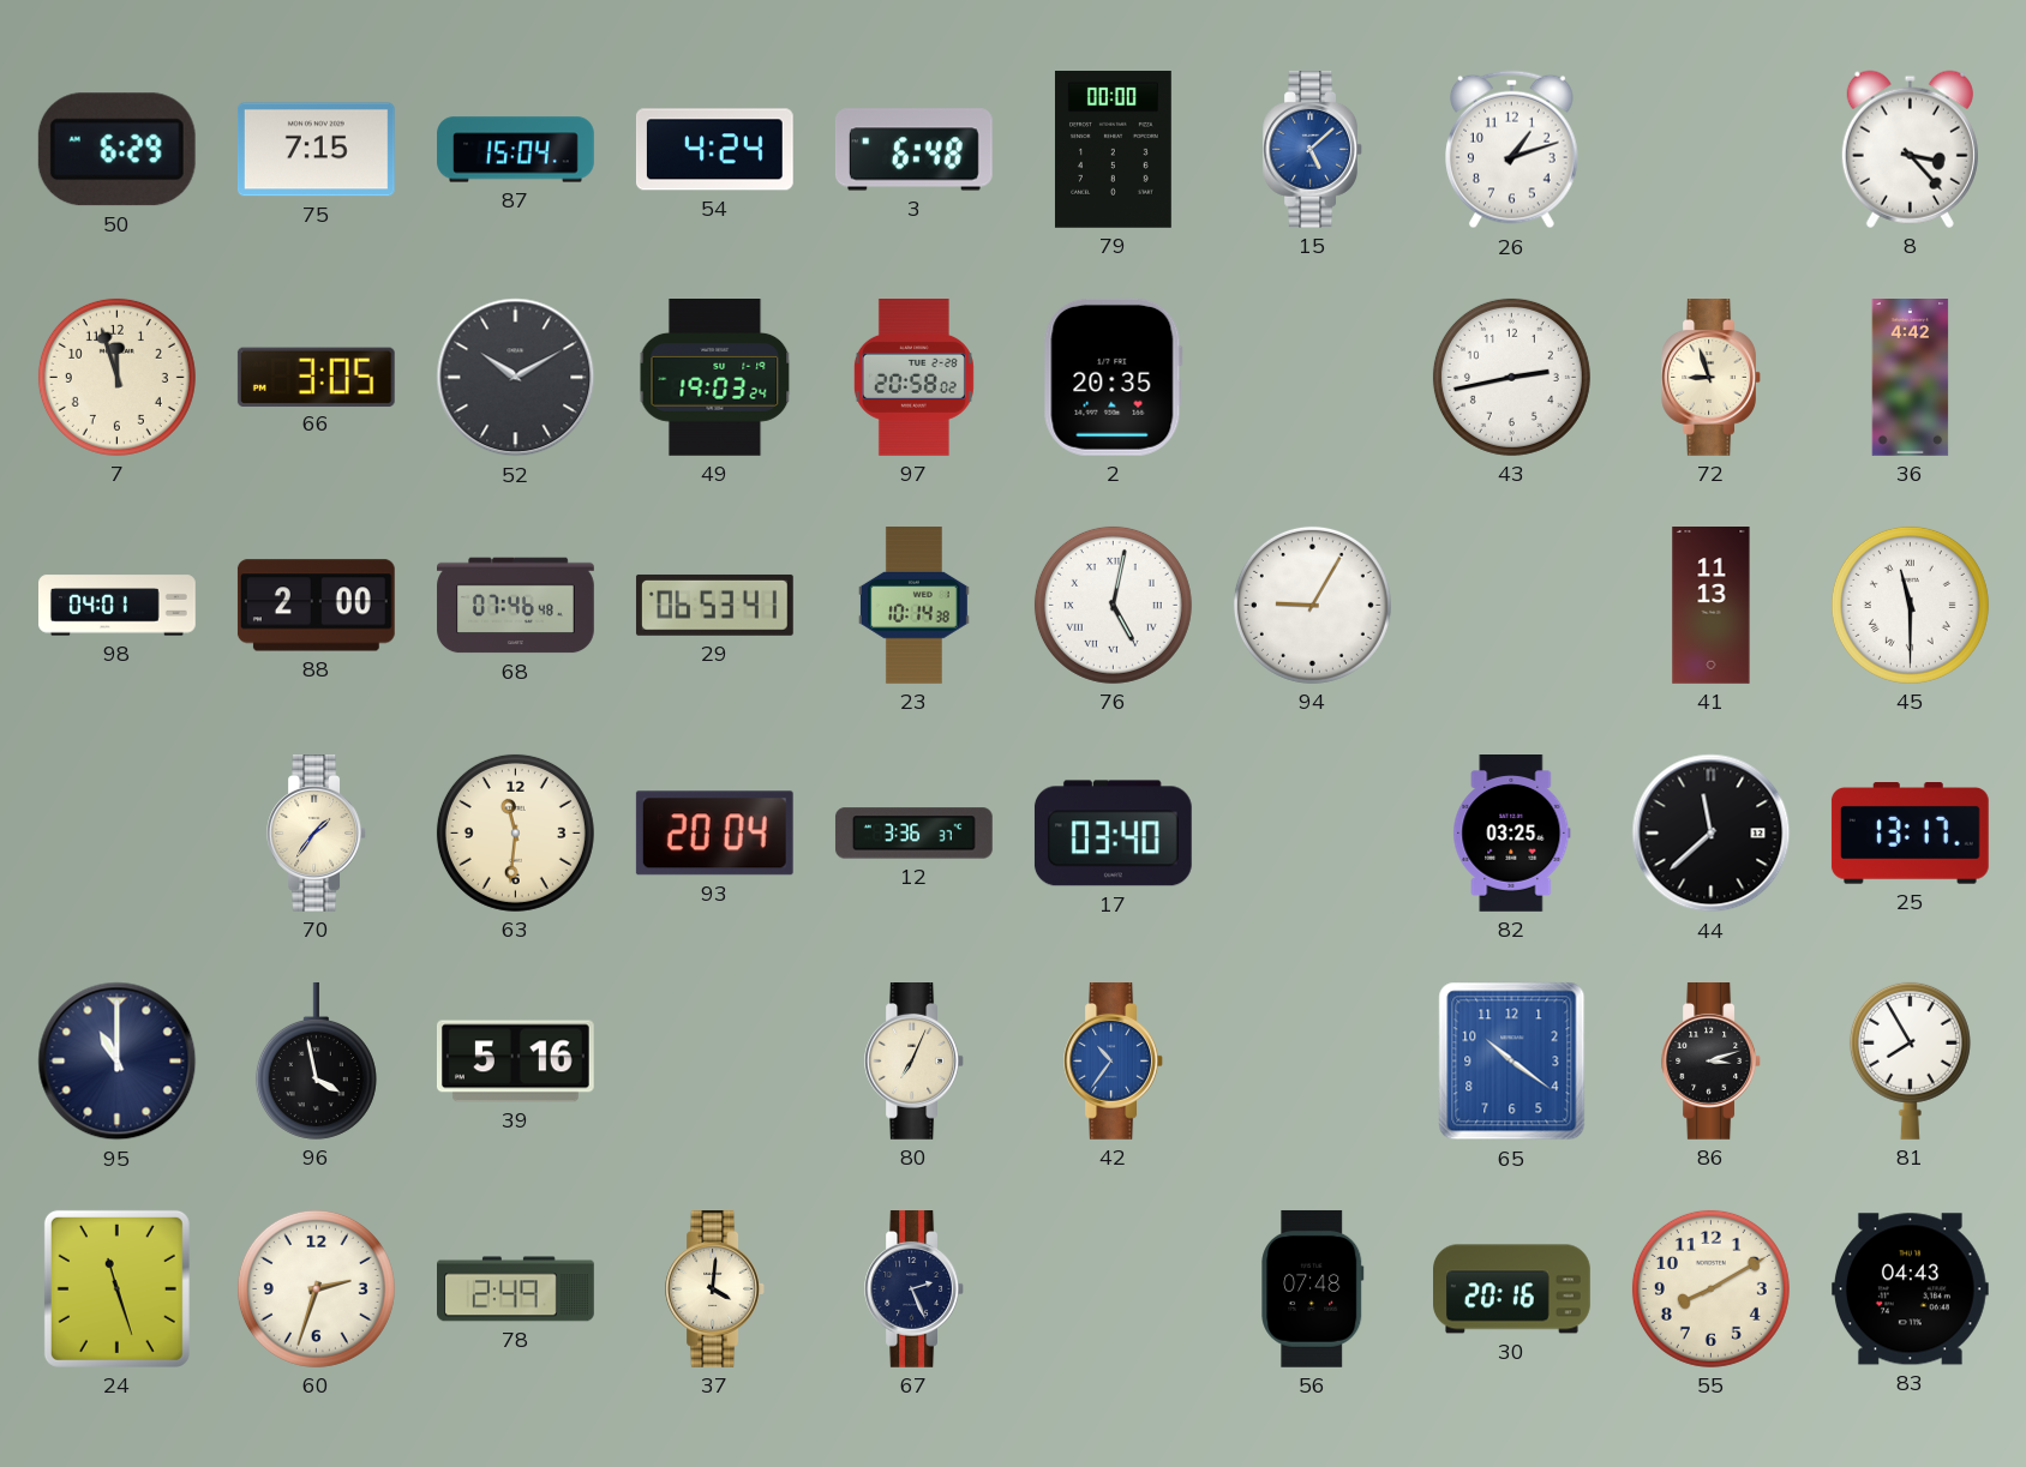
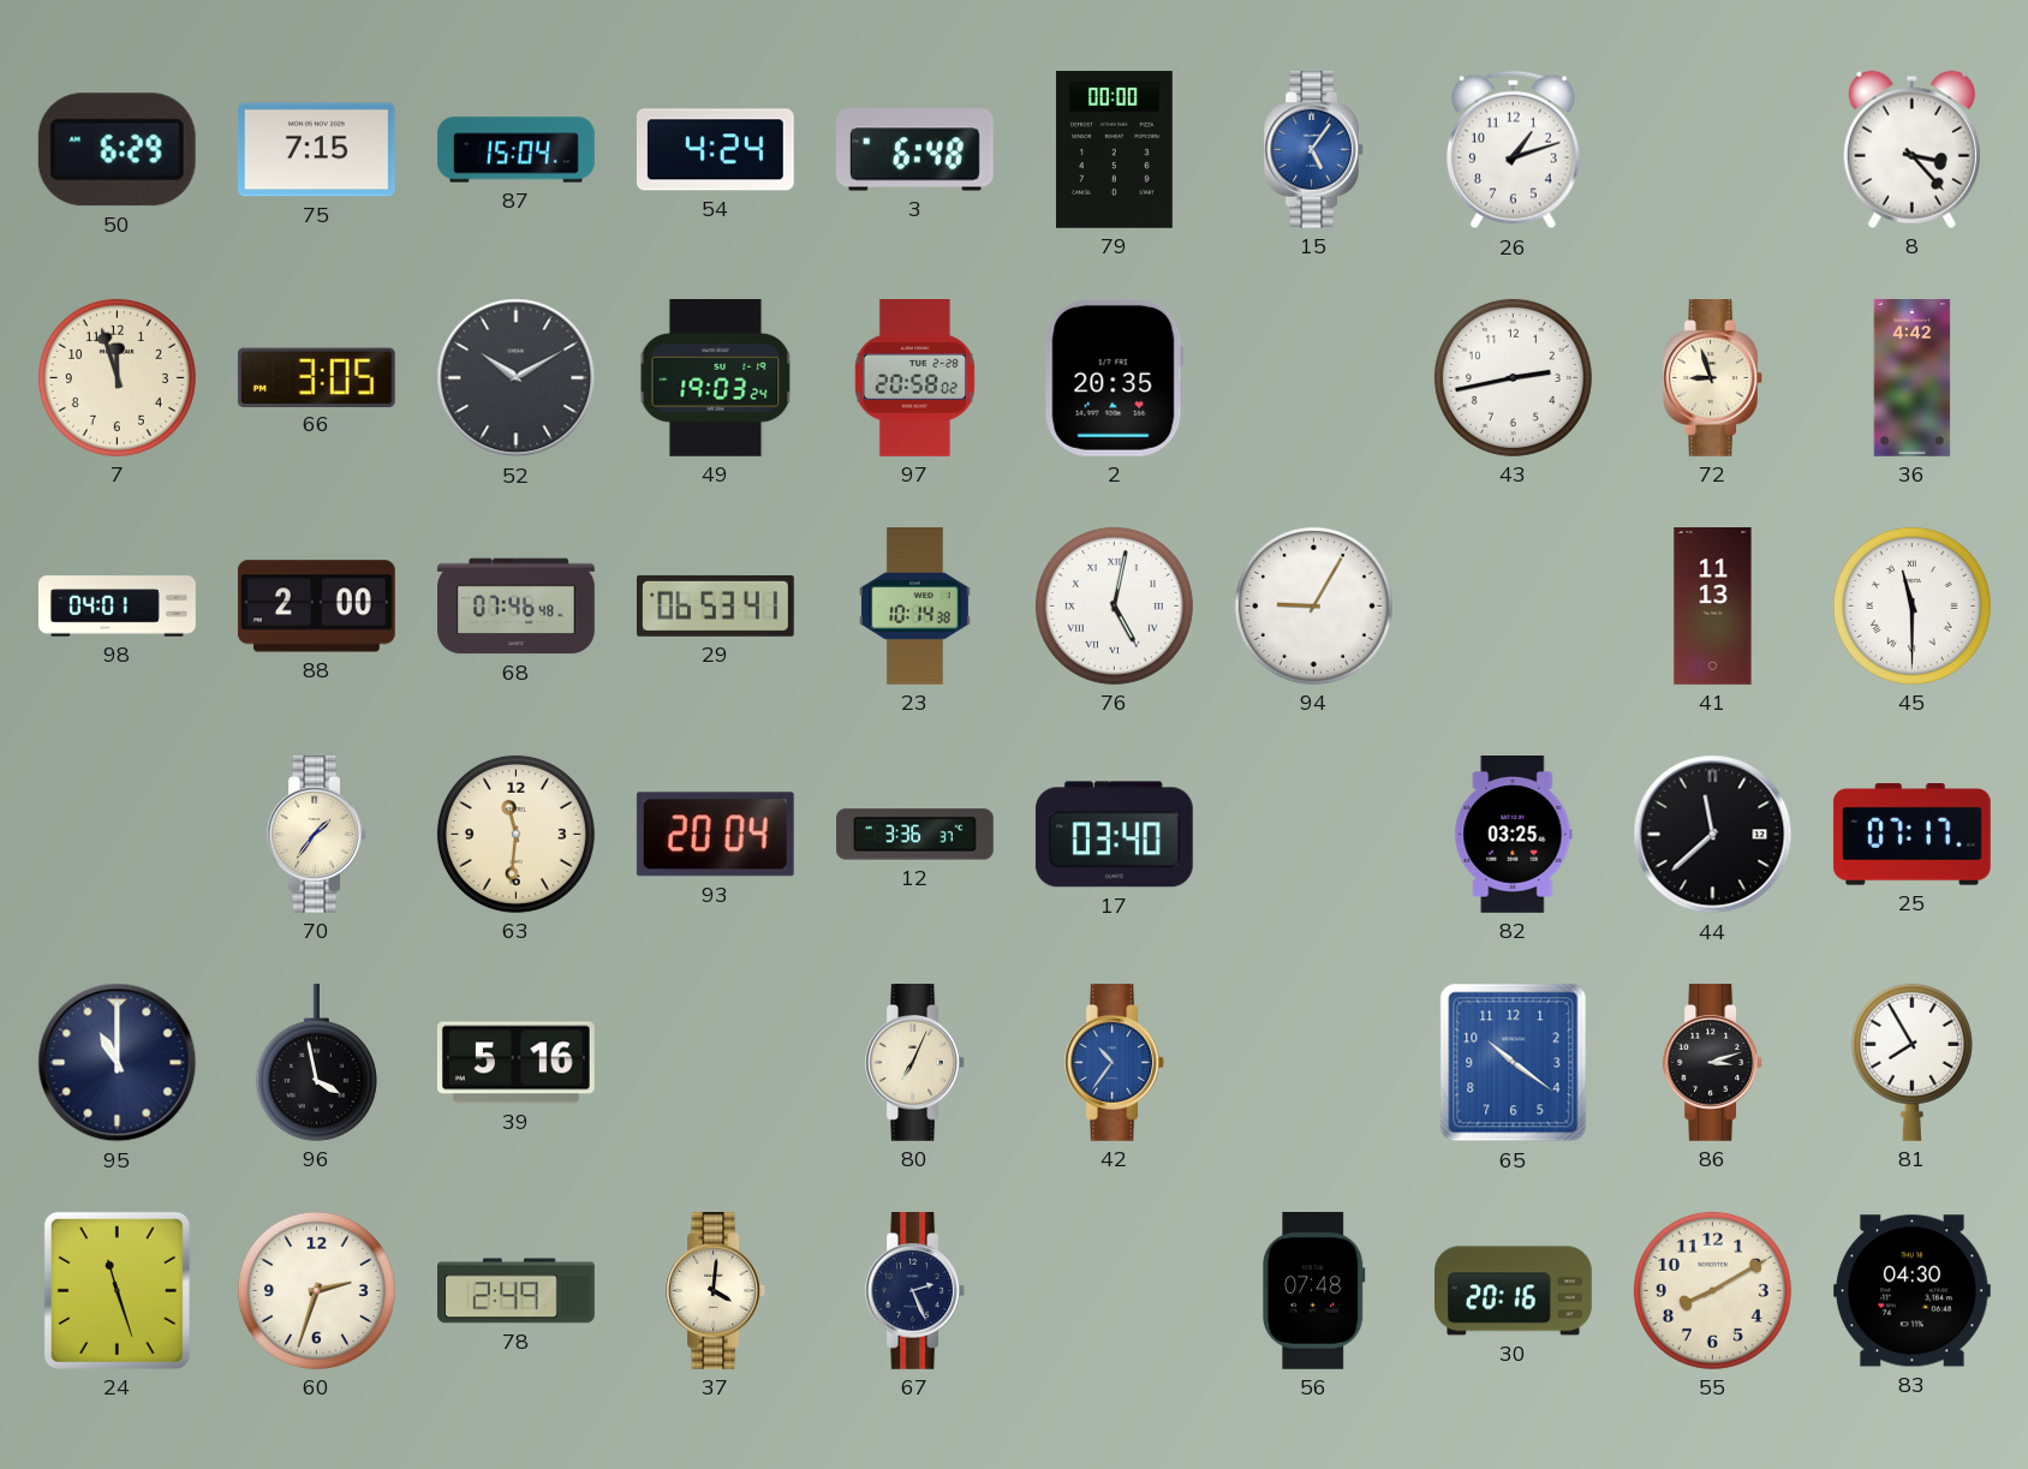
15: 5:08 -> 5:06 (1313, 150)
25: 13:17 -> 07:17 (1911, 835)
83: 04:43 -> 04:30 (1911, 1291)
